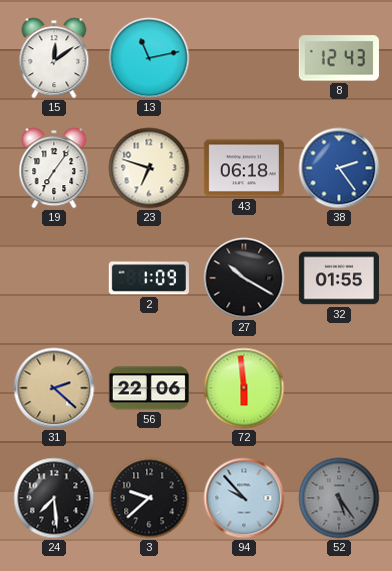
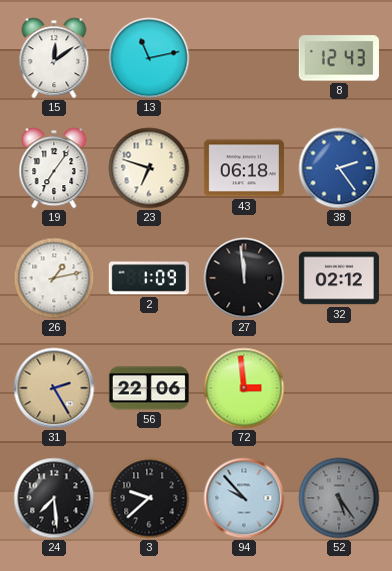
26: none -> 1:13 (54, 278)
27: 10:20 -> 11:59 (244, 278)
32: 01:55 -> 02:12 (339, 278)
31: 2:22 -> 2:25 (54, 388)
72: 5:59 -> 2:59 (244, 388)
